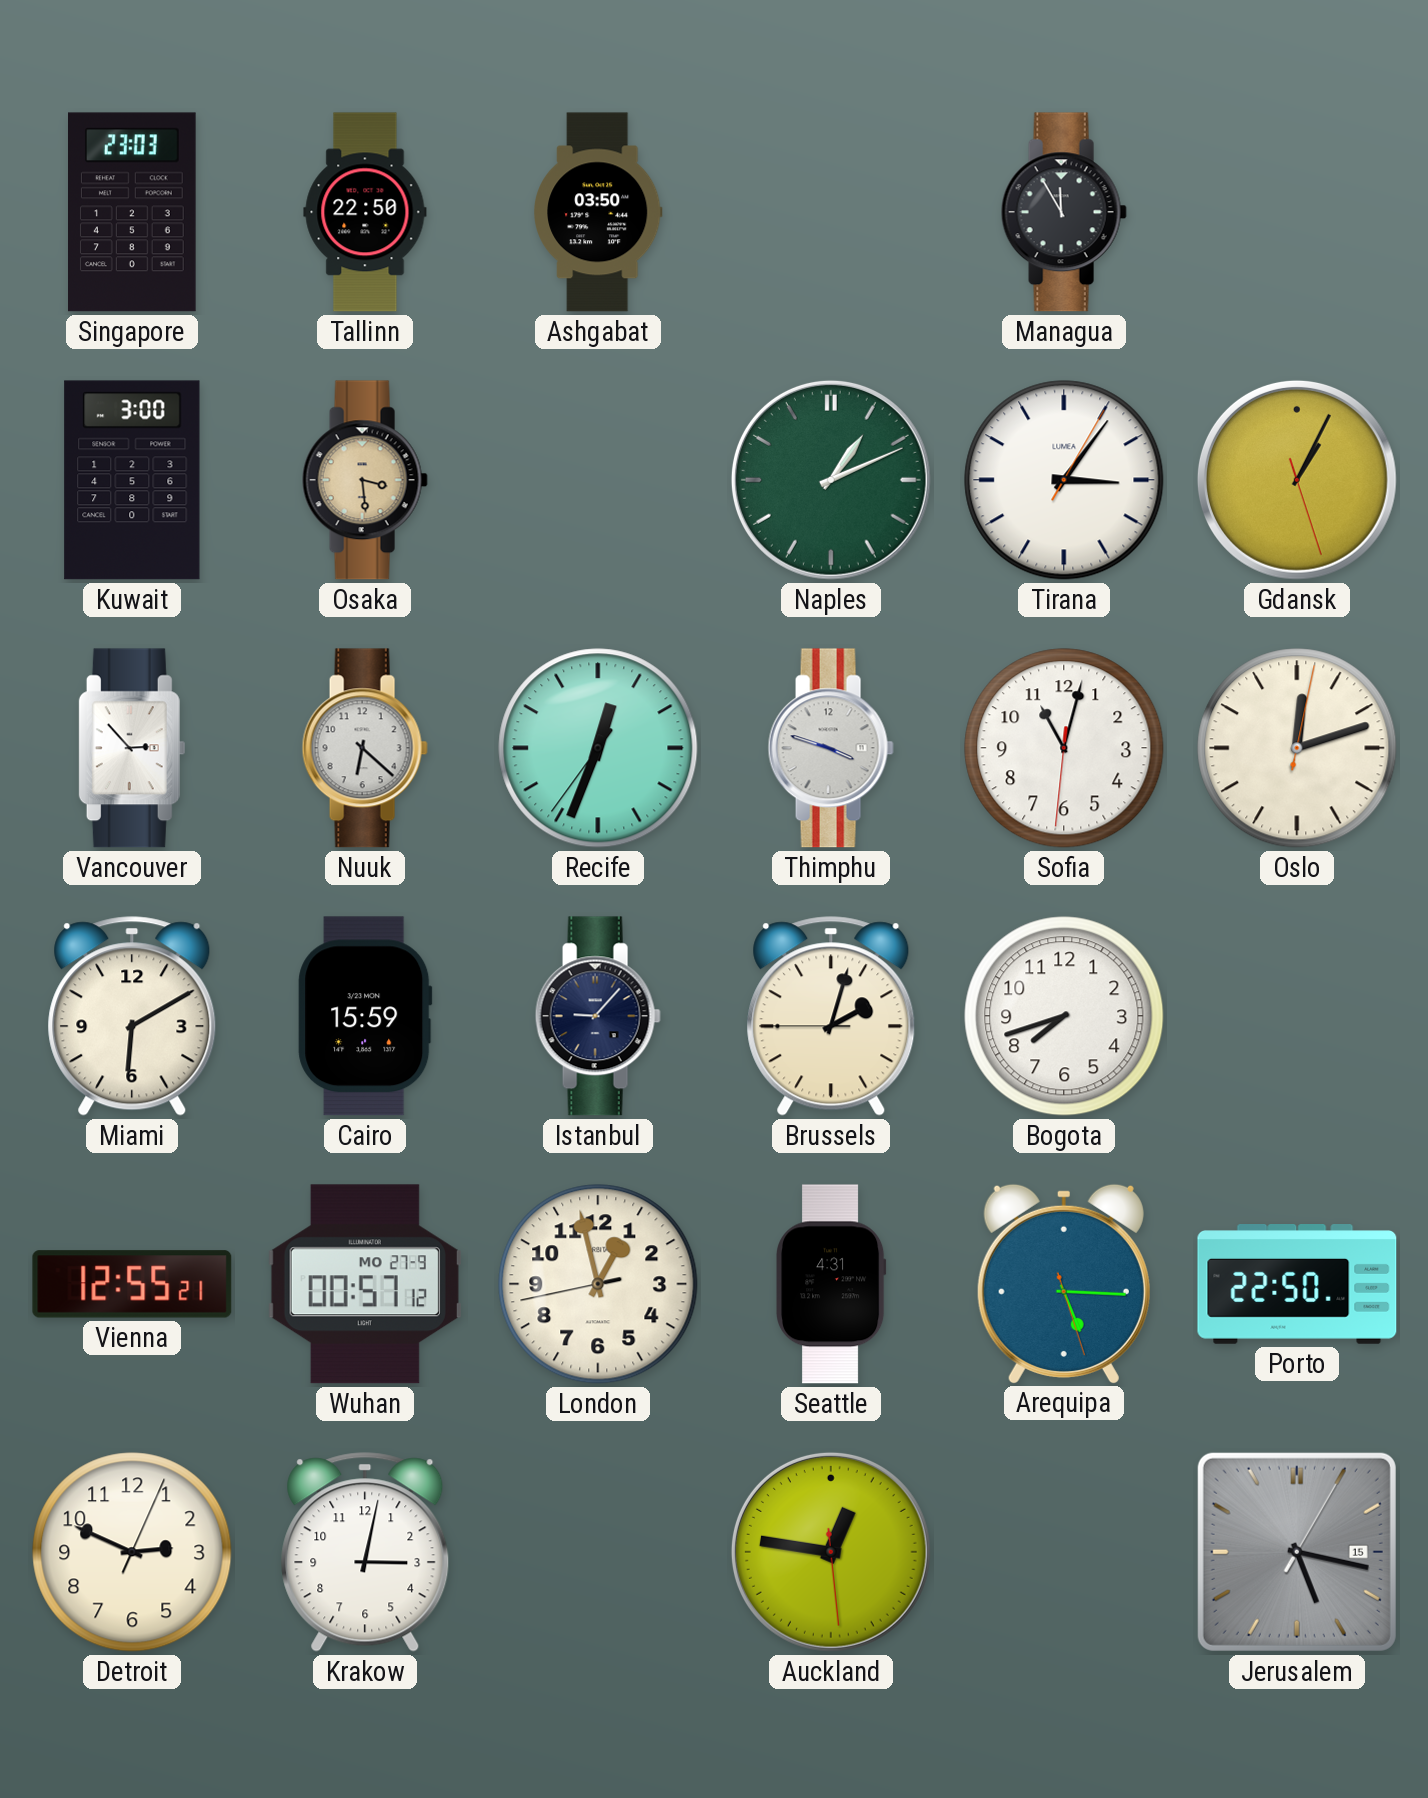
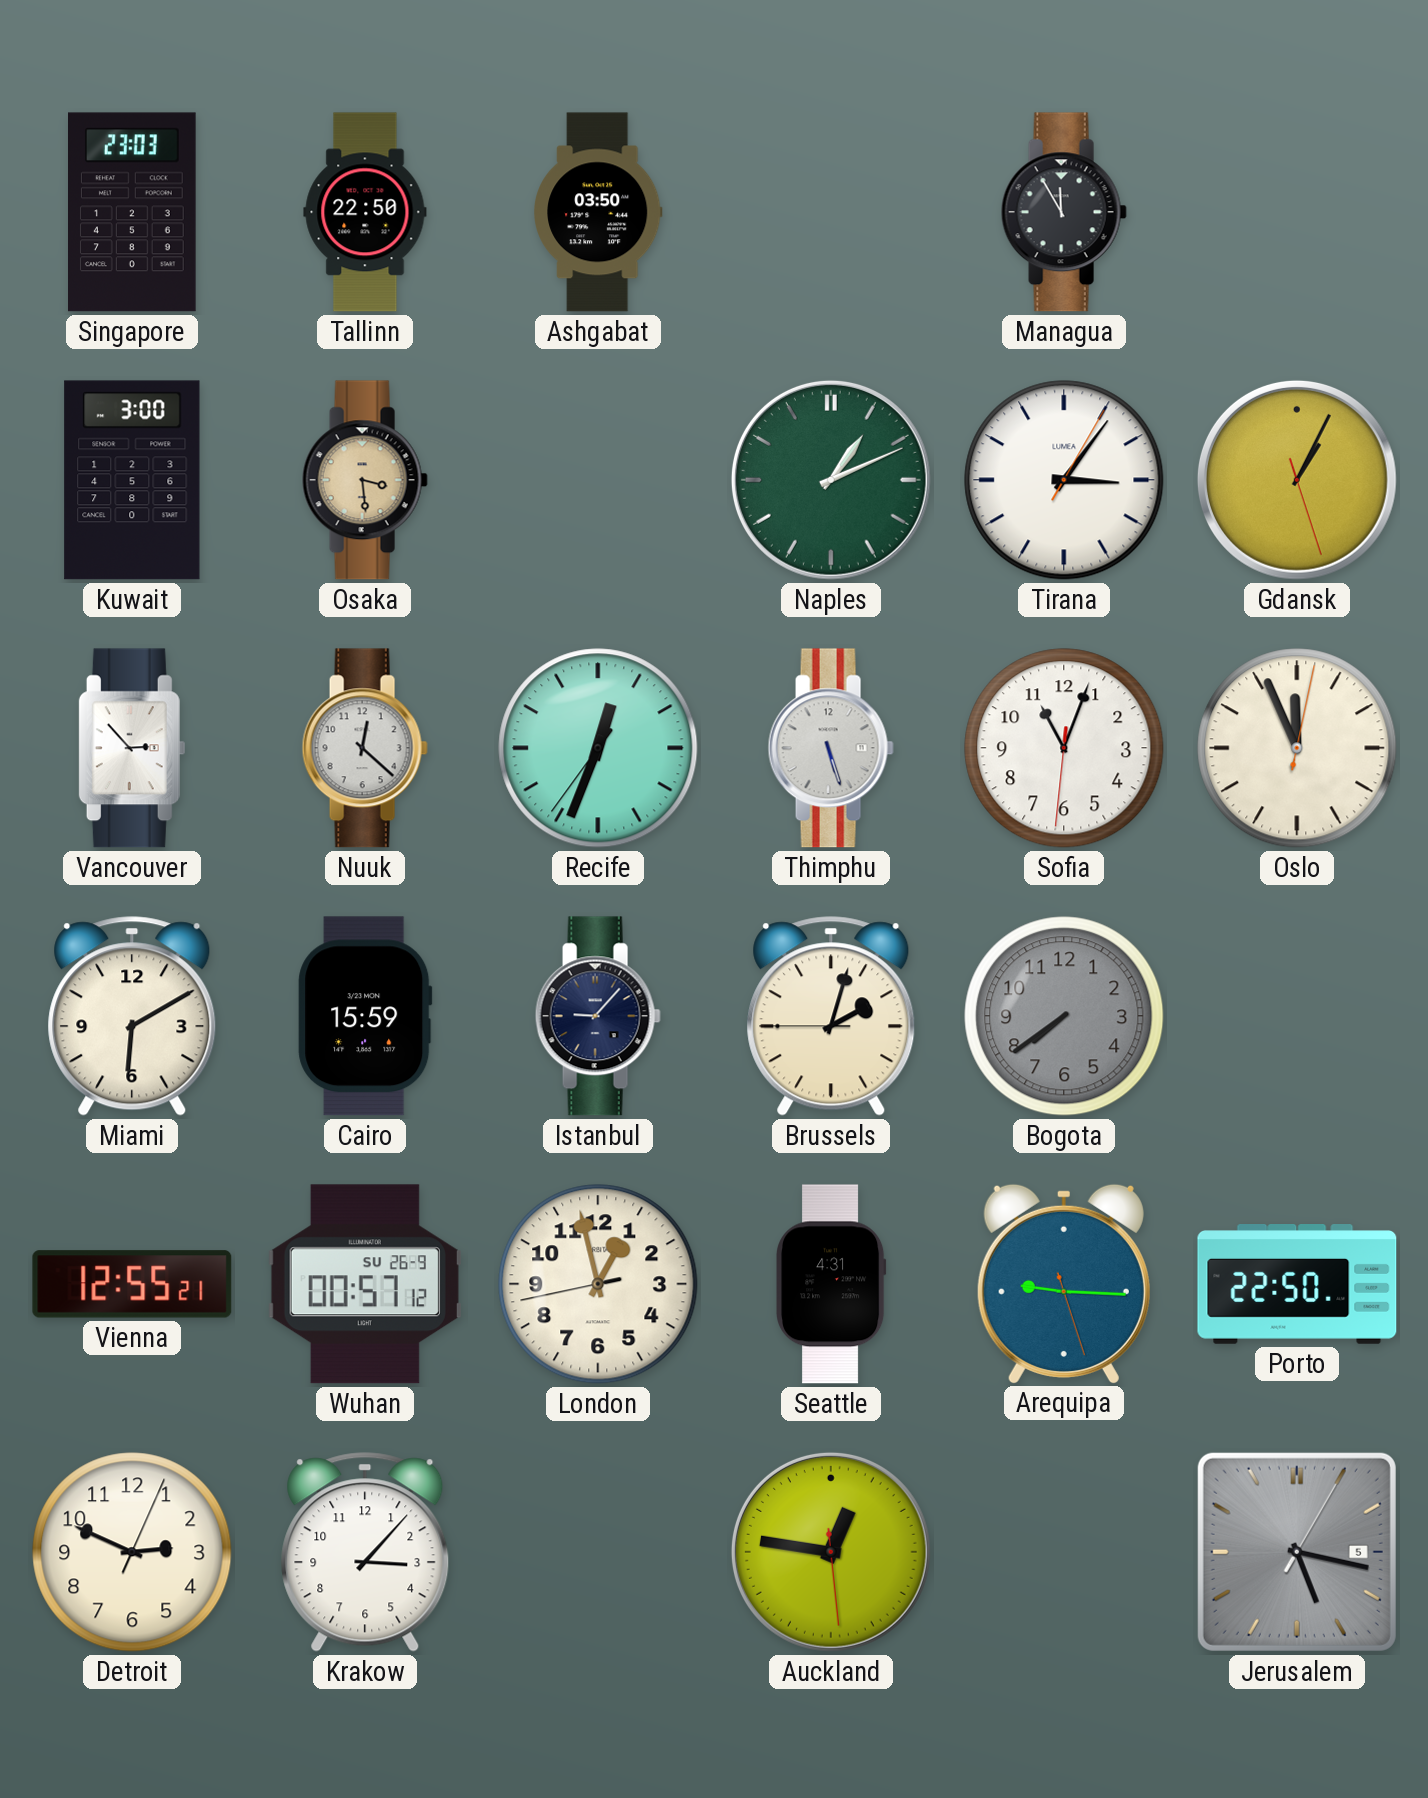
Nuuk: 6:22 -> 12:22 (365, 748)
Thimphu: 3:48 -> 5:27 (831, 748)
Sofia: 11:02 -> 11:03 (1064, 748)
Oslo: 12:12 -> 11:56 (1297, 748)
Bogota: 7:42 -> 7:39 (1064, 1016)
Bogota dial: white -> grey (1064, 1016)
Wuhan date: MO 27-9 -> SU 26-9 (365, 1284)
Arequipa: 5:15 -> 9:15 (1064, 1283)
Krakow: 3:02 -> 3:07 (365, 1552)
Jerusalem date: 15 -> 5 (1297, 1552)
